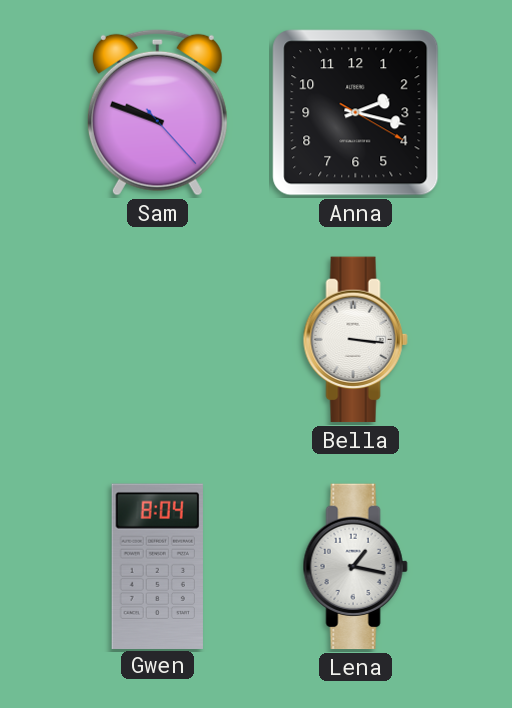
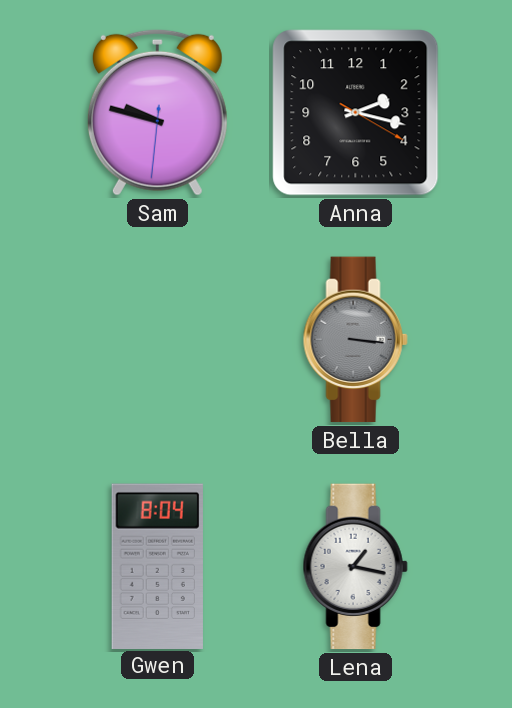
Sam: 9:48 -> 9:47 (157, 112)
Bella dial: white -> grey (355, 340)
